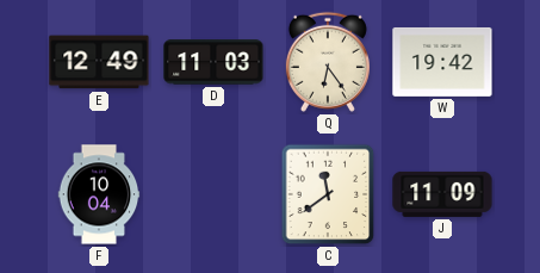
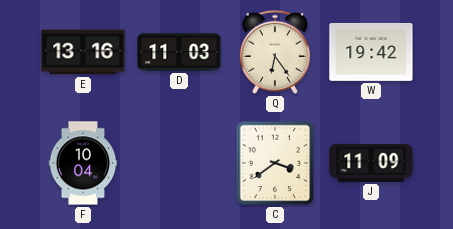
E: 12:49 -> 13:16 (83, 52)
C: 11:39 -> 3:39 (275, 163)
